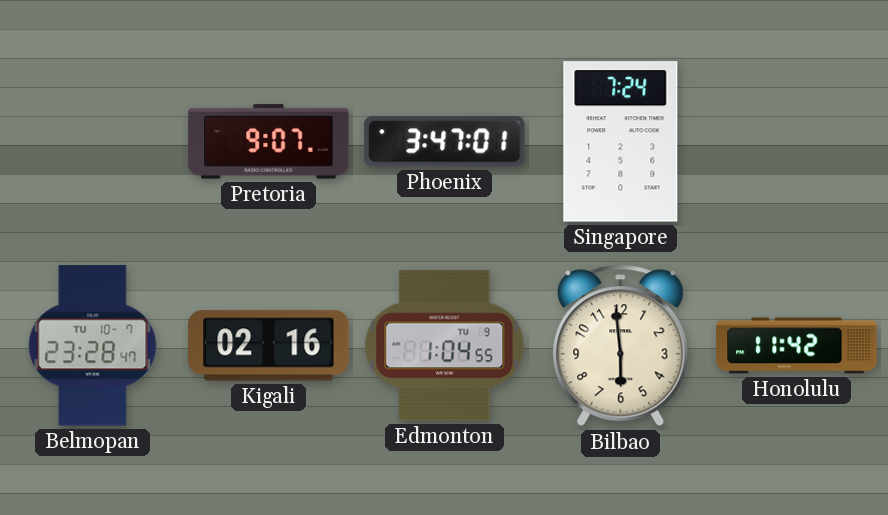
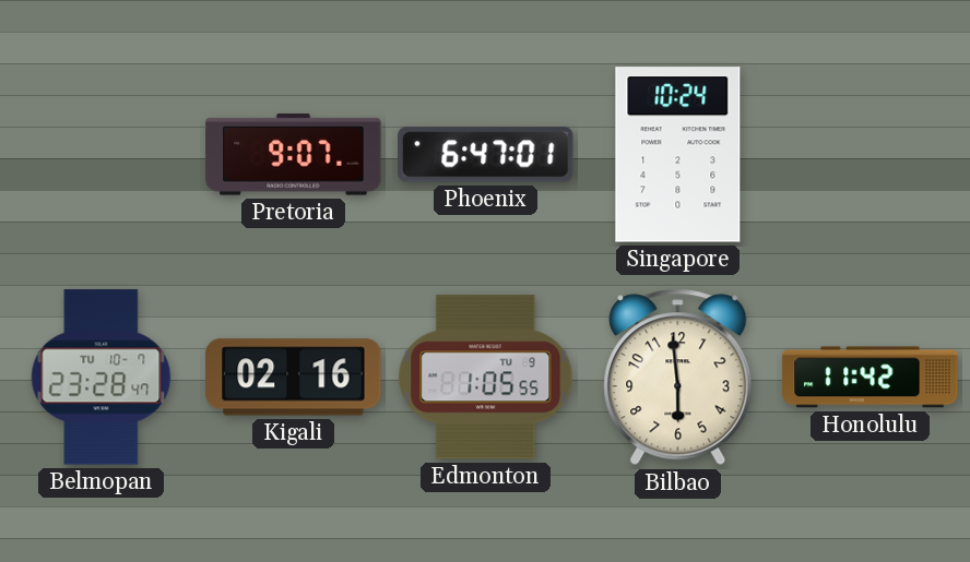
Phoenix: 3:47 -> 6:47 (486, 155)
Singapore: 7:24 -> 10:24 (678, 155)
Edmonton: 1:04 -> 1:05 (486, 378)
